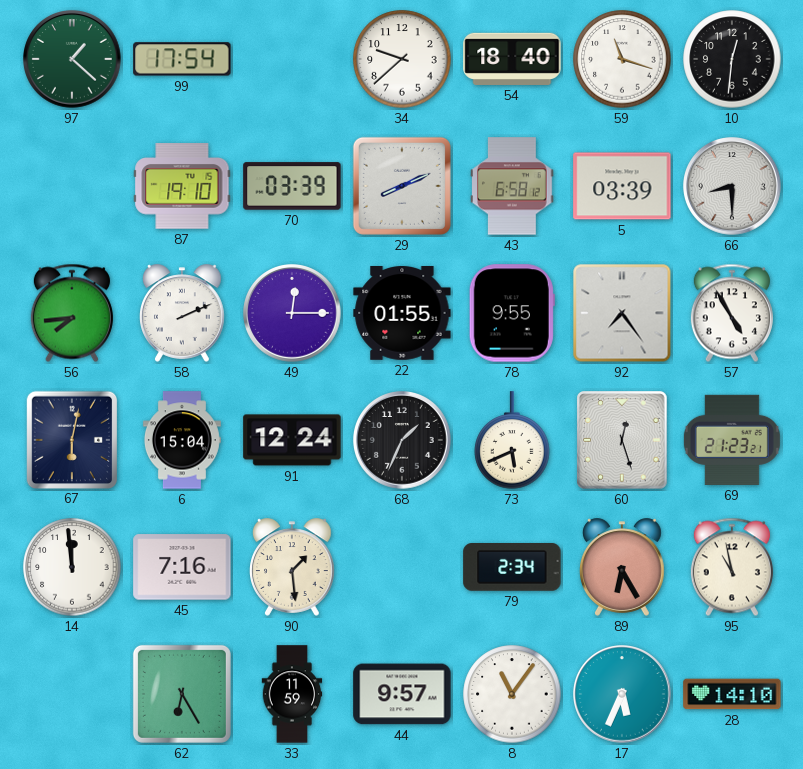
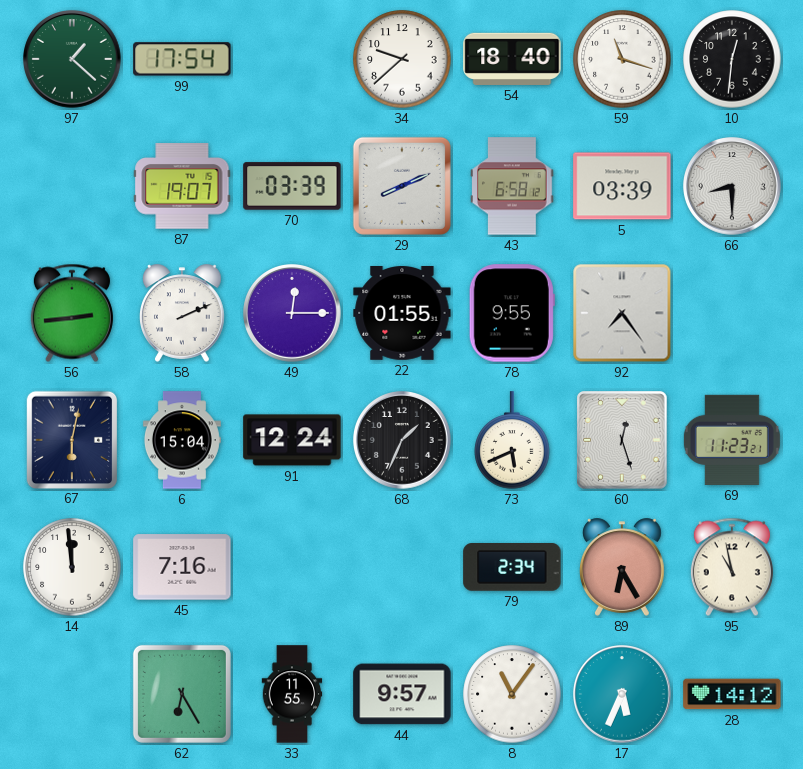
87: 19:10 -> 19:07 (182, 186)
56: 7:44 -> 2:44 (72, 313)
57: 4:55 -> none (732, 313)
69: 21:23 -> 11:23 (732, 440)
90: 1:29 -> none (293, 567)
33: 11:59 -> 11:55 (292, 694)
28: 14:10 -> 14:12 (732, 694)
